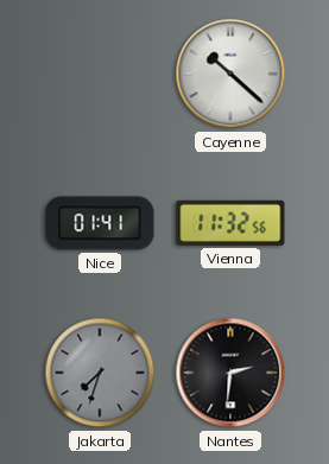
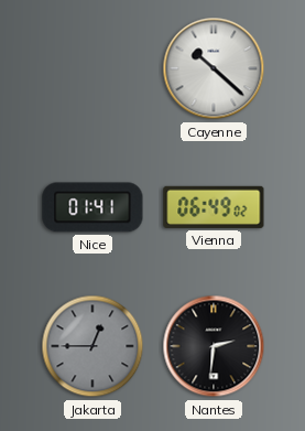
Vienna: 11:32 -> 06:49 (214, 207)
Jakarta: 7:33 -> 12:45 (92, 346)
